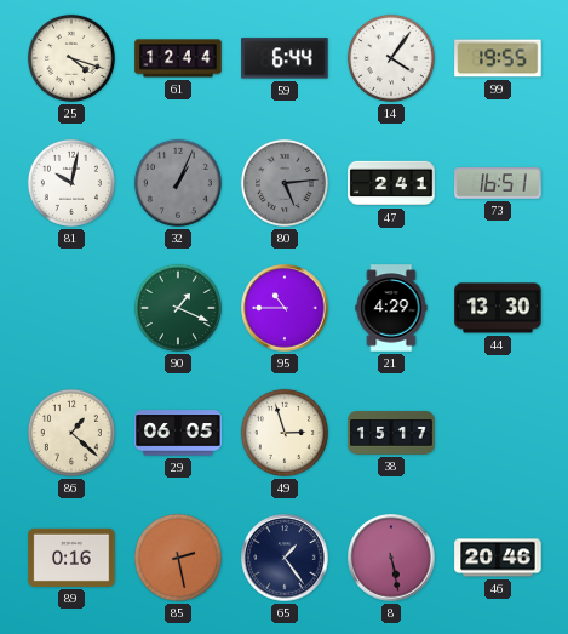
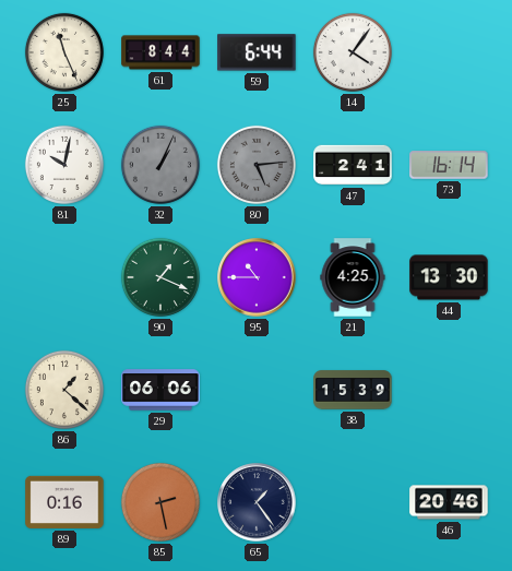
25: 4:18 -> 11:26 (64, 52)
61: 12:44 -> 8:44 (160, 52)
99: 19:55 -> none (498, 58)
73: 16:51 -> 16:14 (449, 165)
21: 4:29 -> 4:25 (353, 277)
29: 06:05 -> 06:06 (160, 390)
49: 2:57 -> none (285, 433)
38: 15:17 -> 15:39 (353, 390)
8: 5:28 -> none (391, 558)
